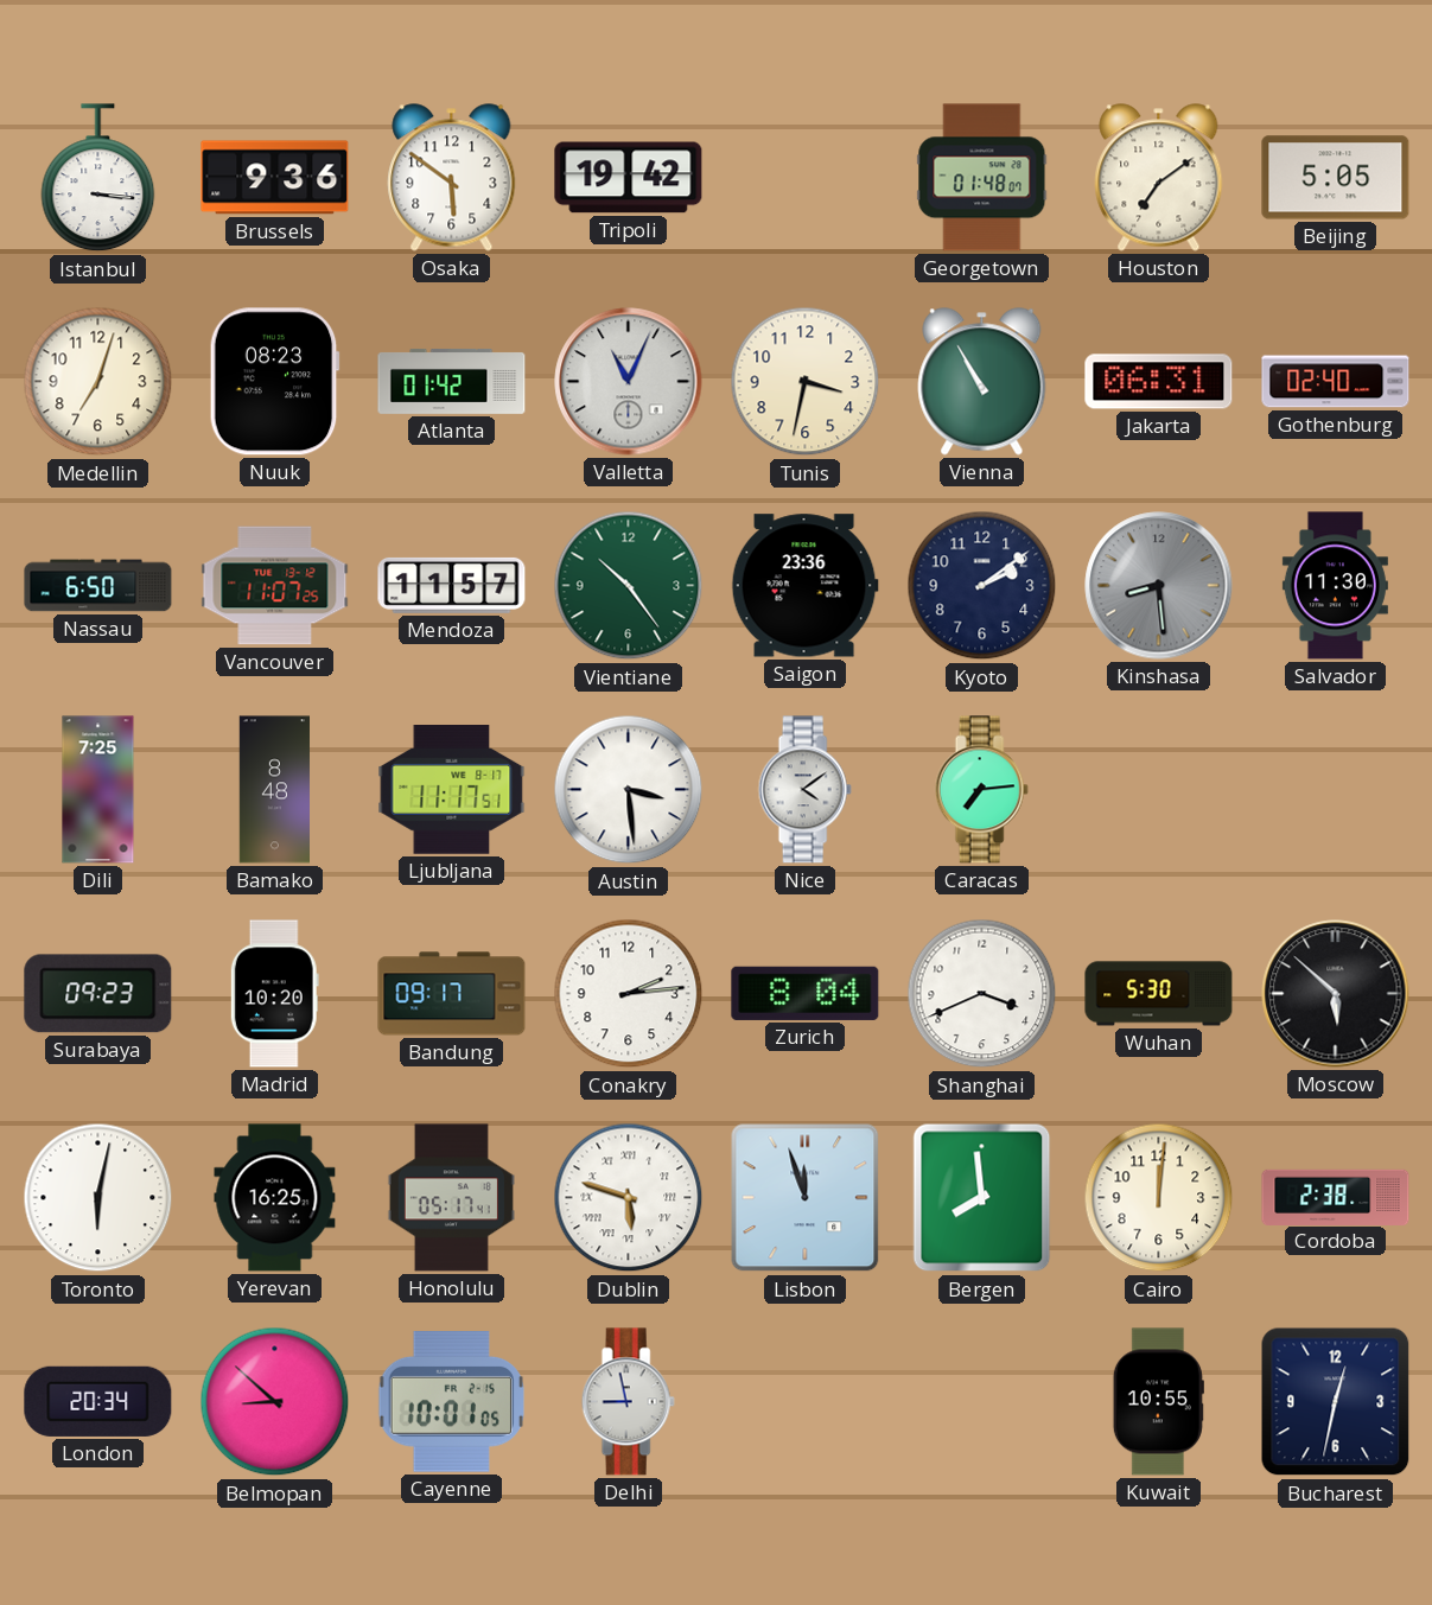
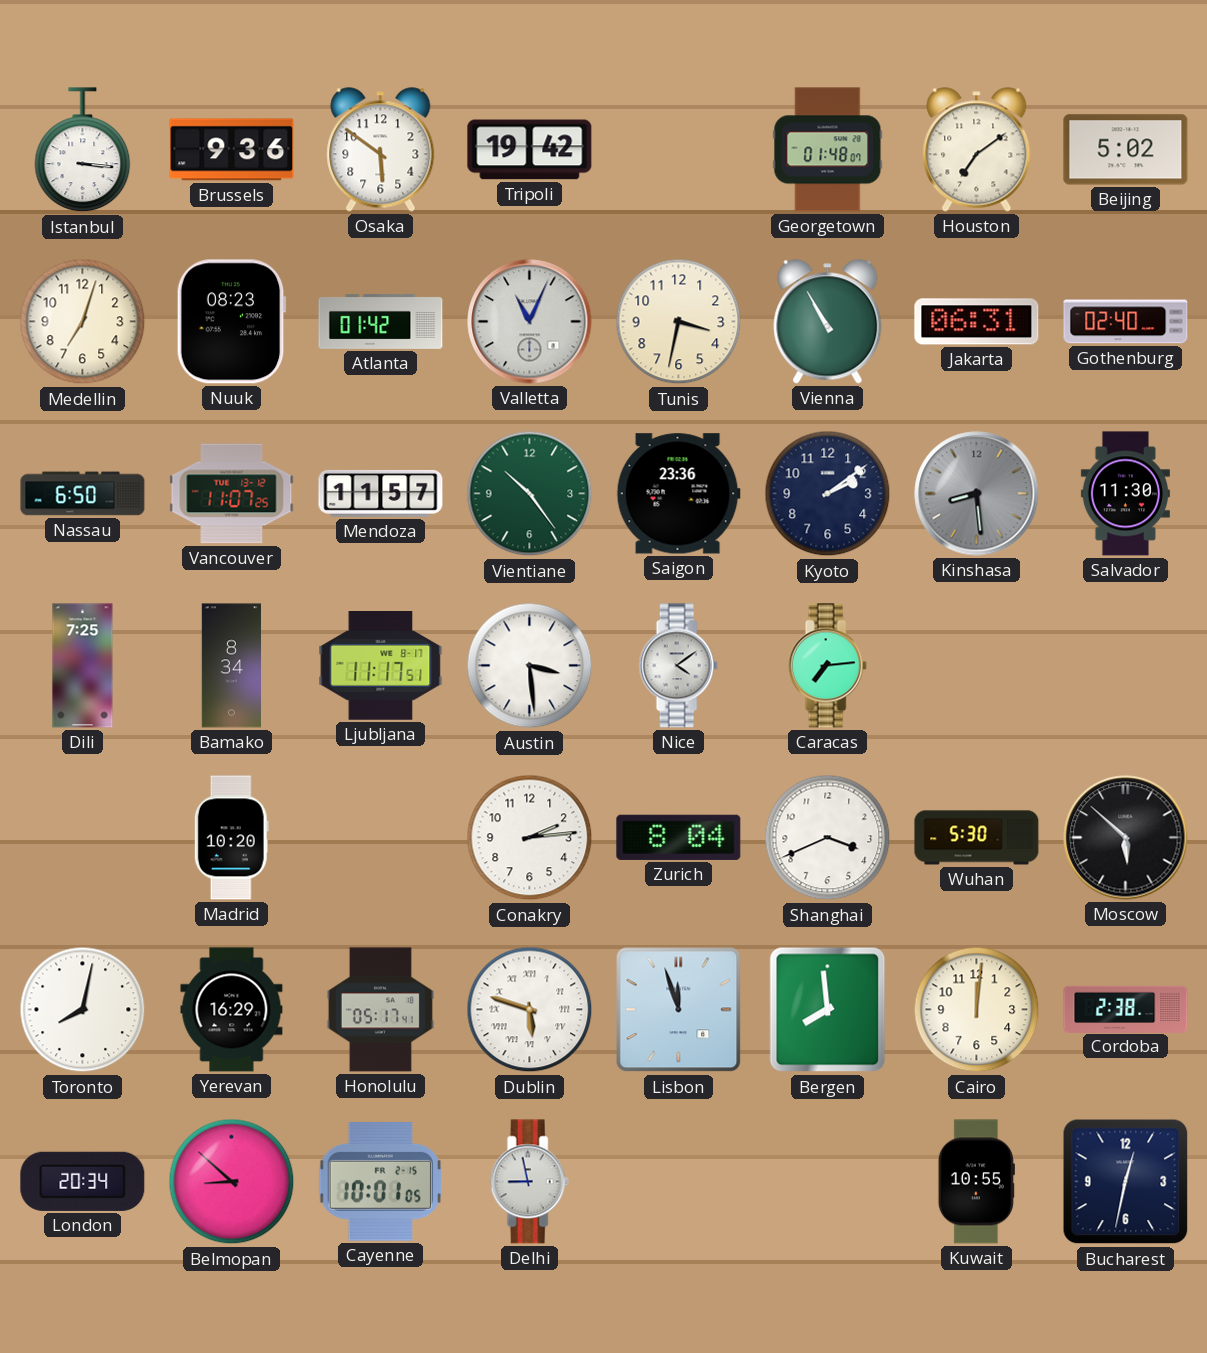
Beijing: 5:05 -> 5:02 (1126, 150)
Bamako: 8:48 -> 8:34 (231, 666)
Surabaya: 09:23 -> none (98, 994)
Bandung: 09:17 -> none (452, 994)
Toronto: 6:02 -> 8:02 (83, 1010)
Yerevan: 16:25 -> 16:29 (232, 1010)
